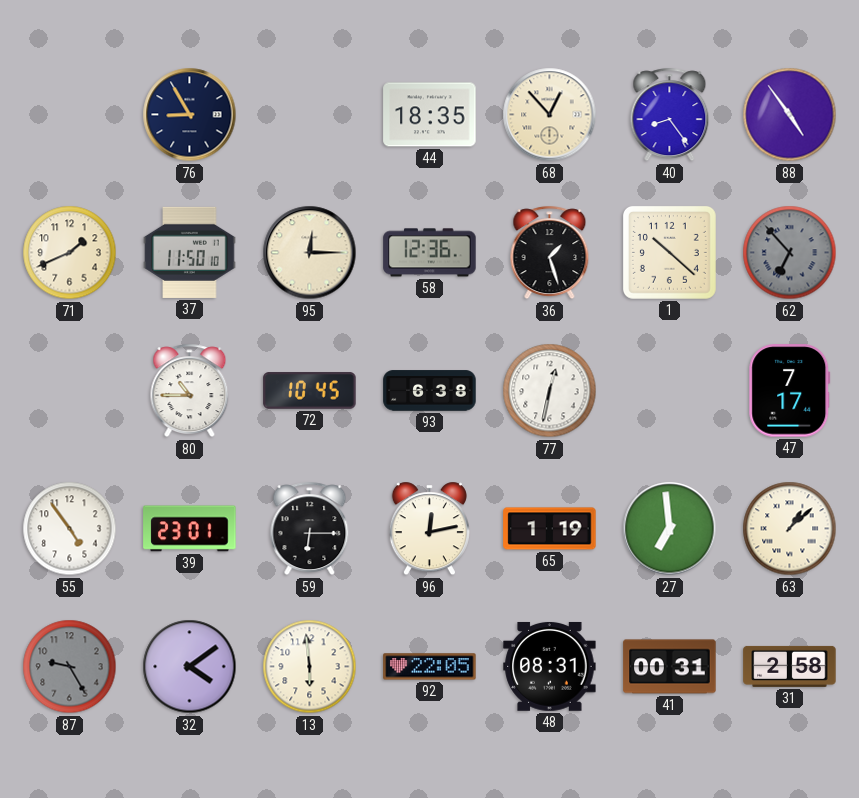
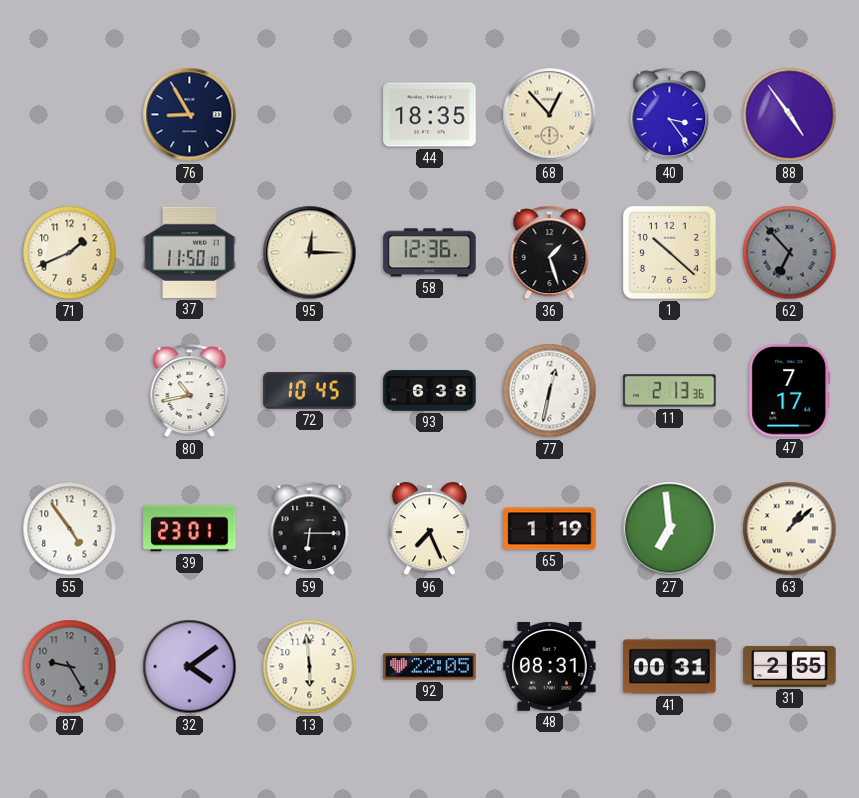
40: 8:24 -> 3:24 (670, 115)
80: 10:45 -> 10:43 (190, 391)
11: none -> 2:13 (670, 391)
96: 12:13 -> 7:26 (429, 529)
31: 2:58 -> 2:55 (790, 666)
